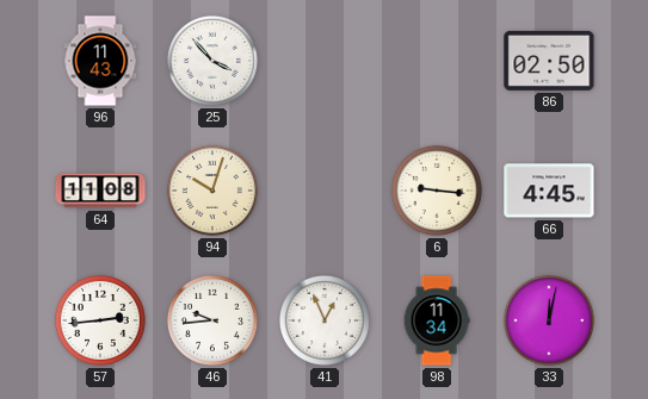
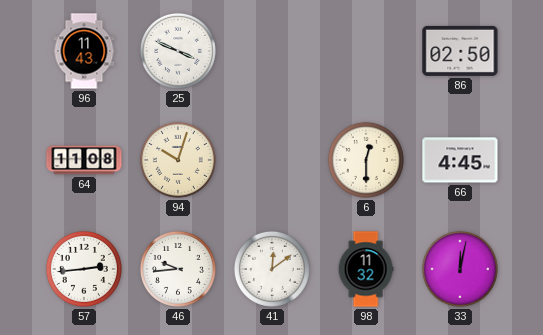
25: 3:53 -> 3:49 (178, 51)
6: 9:16 -> 12:30 (366, 160)
41: 12:56 -> 12:09 (272, 269)
98: 11:34 -> 11:32 (366, 269)
